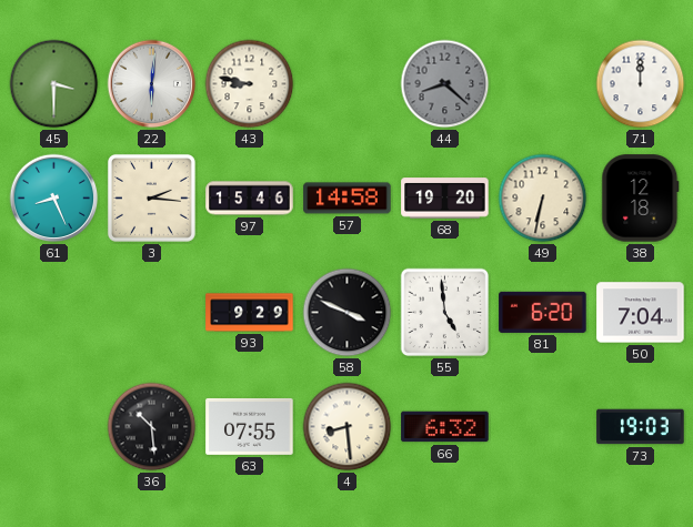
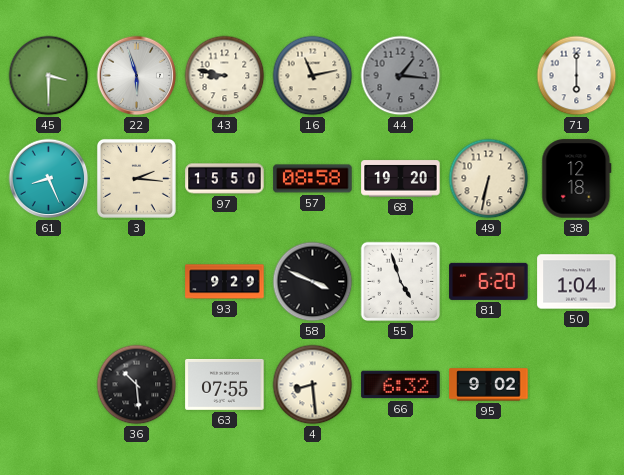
22: 6:01 -> 5:57 (137, 76)
16: none -> 11:13 (313, 76)
44: 8:22 -> 1:16 (401, 76)
71: 12:00 -> 6:00 (577, 76)
97: 15:46 -> 15:50 (225, 179)
57: 14:58 -> 08:58 (313, 179)
55: 4:59 -> 4:57 (401, 282)
50: 7:04 -> 1:04 (577, 282)
95: none -> 9:02 (489, 385)
73: 19:03 -> none (641, 427)
